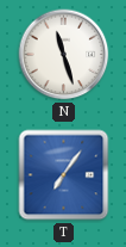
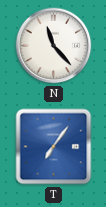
N: 11:27 -> 11:23 (54, 46)
